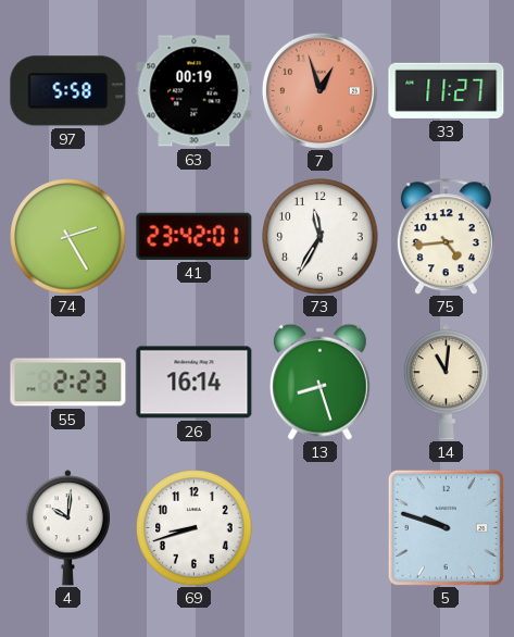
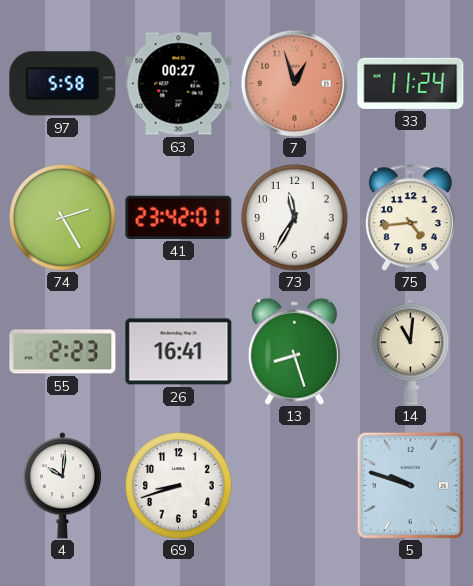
63: 00:19 -> 00:27 (179, 84)
33: 11:27 -> 11:24 (411, 83)
26: 16:14 -> 16:41 (179, 352)
